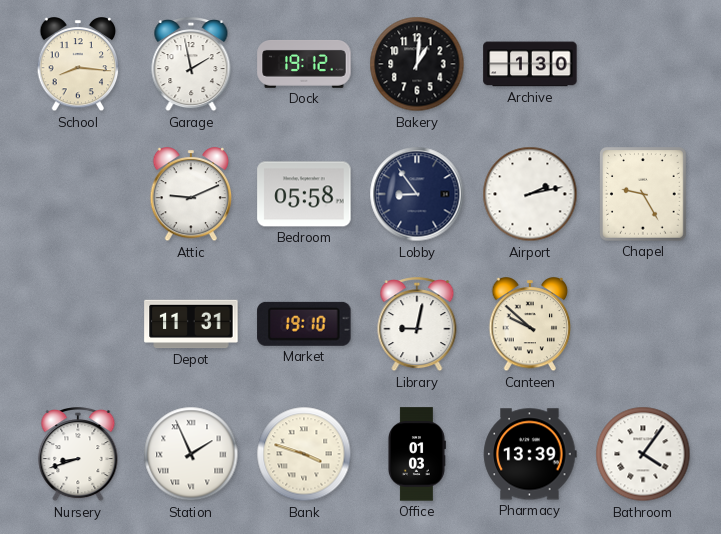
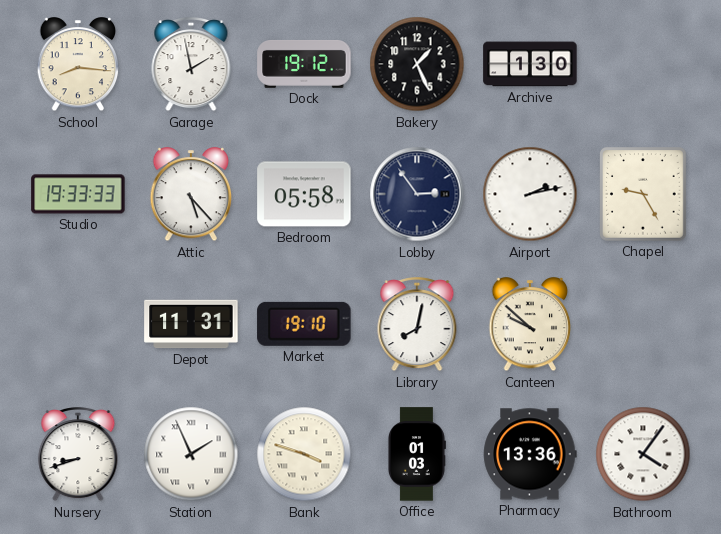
Bakery: 1:01 -> 1:26 (417, 64)
Studio: none -> 19:33 (78, 194)
Attic: 9:11 -> 5:23 (191, 195)
Lobby: 8:54 -> 2:54 (417, 194)
Library: 9:02 -> 8:02 (417, 325)
Pharmacy: 13:39 -> 13:36 (530, 454)
